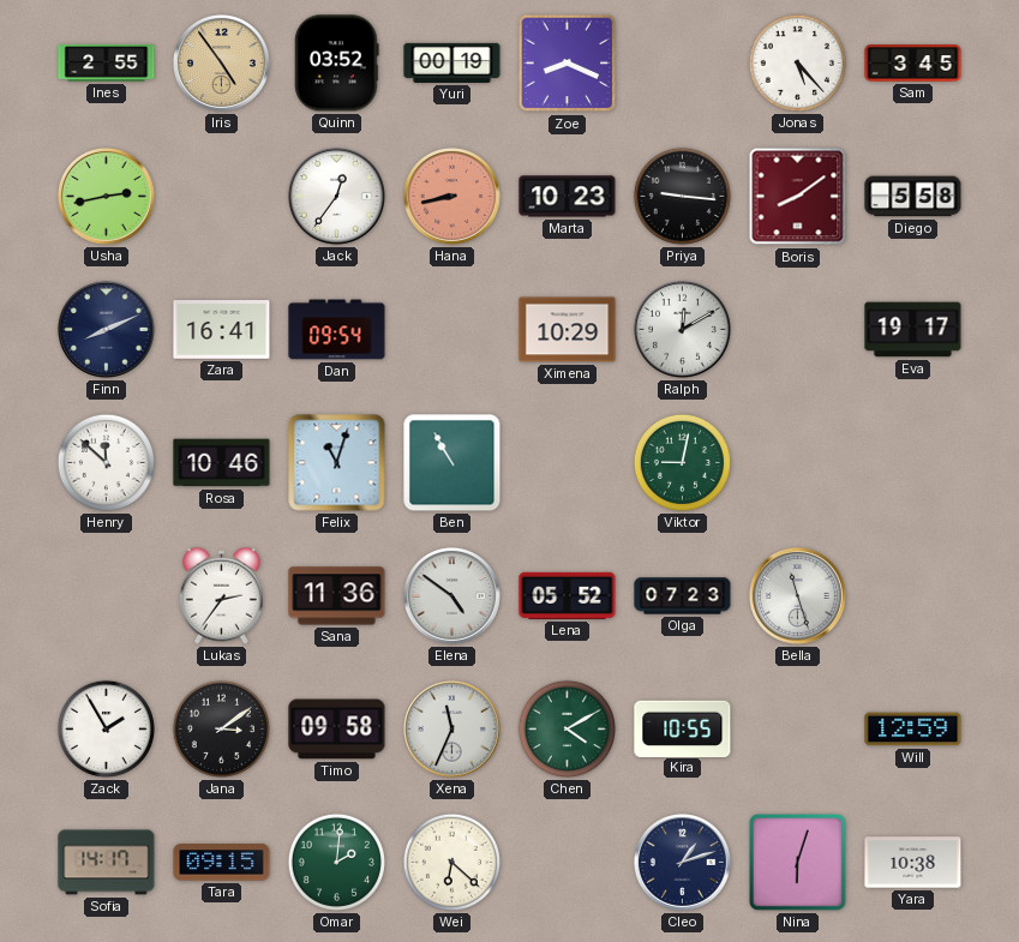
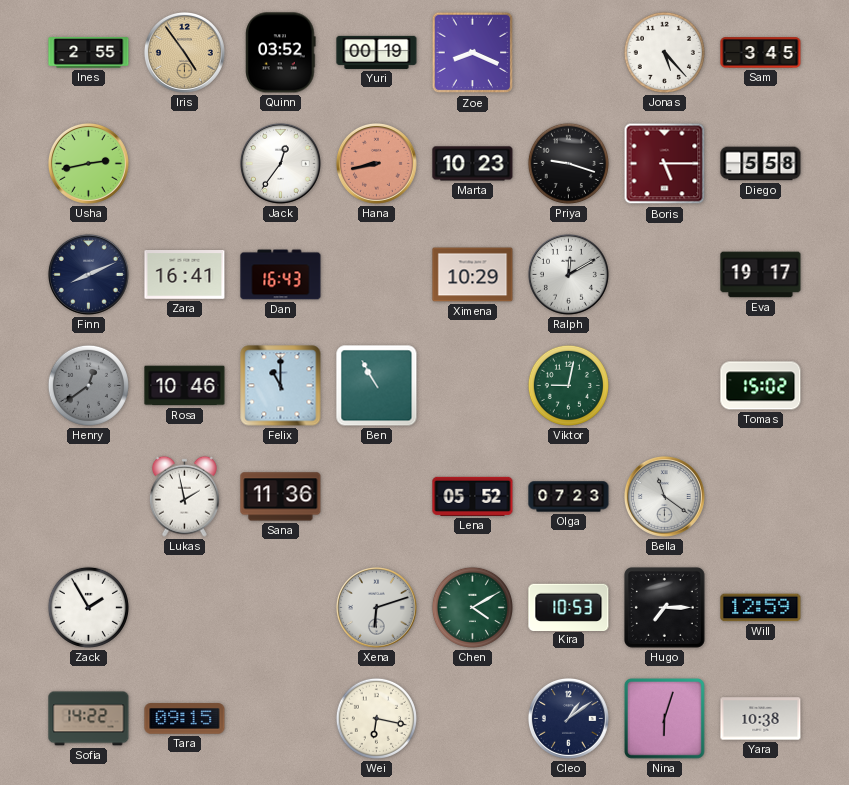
Priya: 9:16 -> 9:18 (568, 163)
Boris: 8:09 -> 5:15 (665, 164)
Dan: 09:54 -> 16:43 (281, 275)
Henry: 11:52 -> 12:39 (88, 385)
Henry dial: white -> grey (88, 385)
Felix: 11:03 -> 11:00 (281, 386)
Tomas: none -> 15:02 (761, 386)
Lukas: 2:36 -> 1:58 (184, 496)
Elena: 4:51 -> none (451, 595)
Bella: 11:27 -> 11:21 (664, 496)
Jana: 3:09 -> none (221, 728)
Timo: 09:58 -> none (337, 730)
Xena: 11:34 -> 6:12 (376, 607)
Kira: 10:55 -> 10:53 (569, 607)
Hugo: none -> 7:15 (664, 607)
Sofia: 14:17 -> 14:22 (89, 719)
Omar: 2:01 -> none (336, 862)
Wei: 6:22 -> 6:17 (376, 718)
Cleo: 1:12 -> 1:09 (568, 718)
